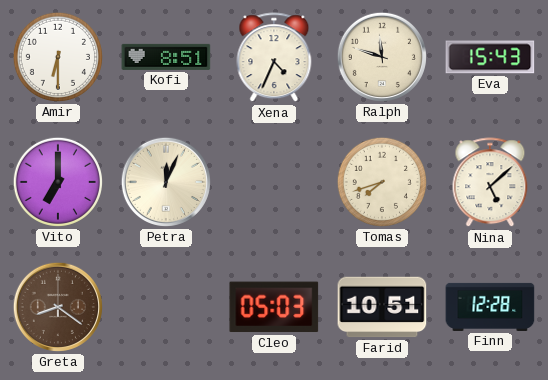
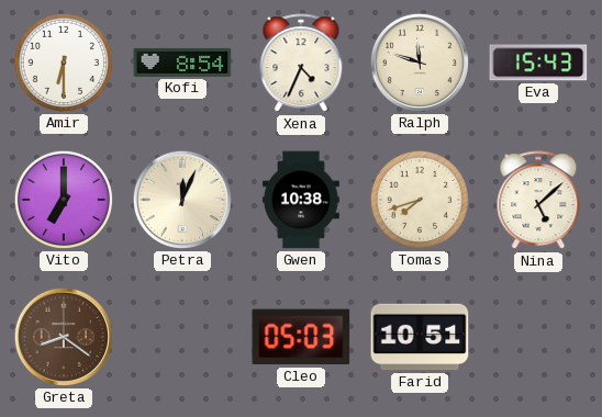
Kofi: 8:51 -> 8:54 (182, 63)
Gwen: none -> 10:38 (301, 200)
Finn: 12:28 -> none (490, 307)
